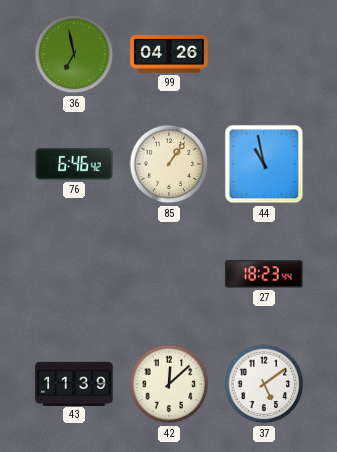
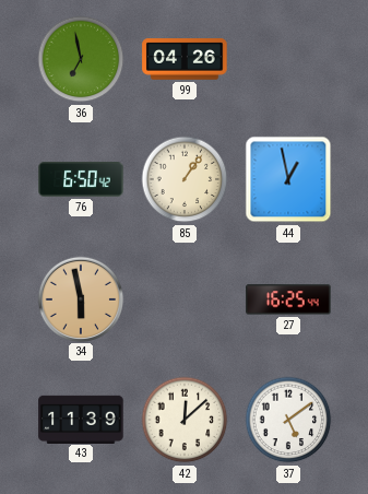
76: 6:46 -> 6:50 (81, 180)
44: 10:58 -> 12:58 (288, 179)
34: none -> 5:58 (80, 298)
27: 18:23 -> 16:25 (288, 299)
